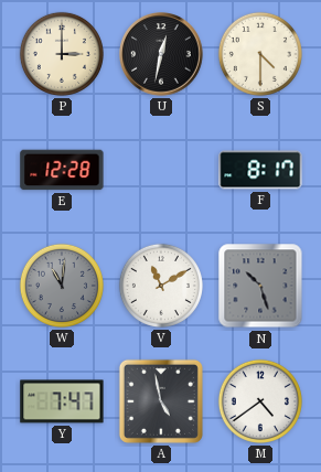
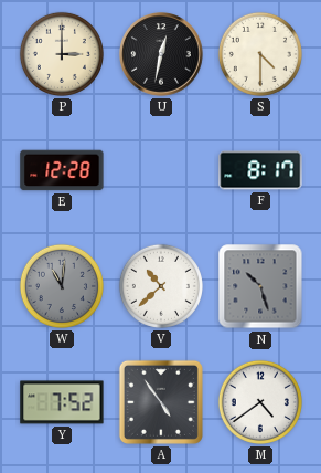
V: 11:10 -> 10:38 (161, 286)
Y: 7:47 -> 7:52 (62, 402)
A: 4:58 -> 4:54 (161, 402)
